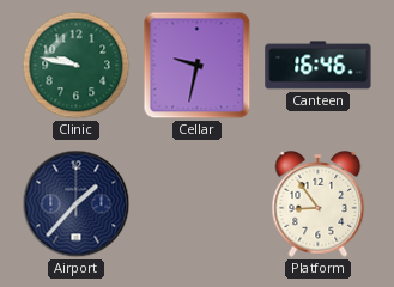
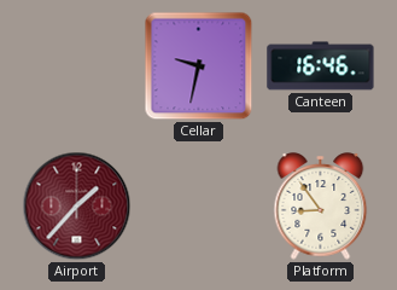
Clinic: 9:47 -> none (77, 66)
Airport dial: navy -> burgundy (77, 207)
